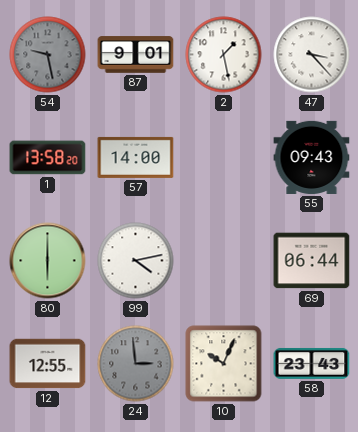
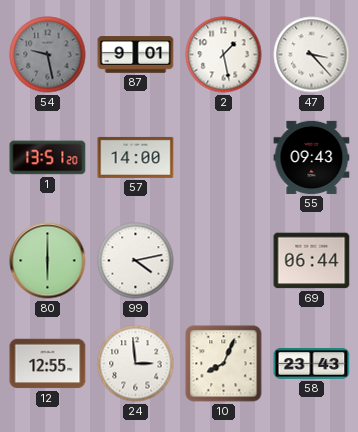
1: 13:58 -> 13:51 (48, 158)
24 dial: grey -> white (136, 364)
10: 10:04 -> 8:04 (224, 364)
